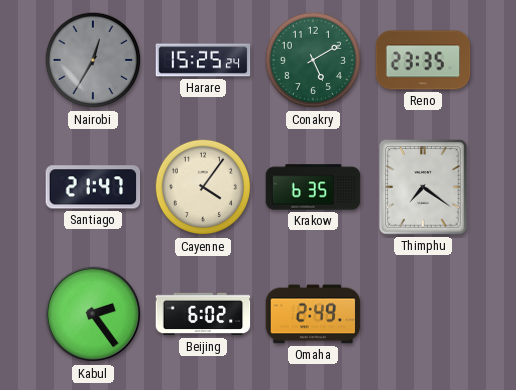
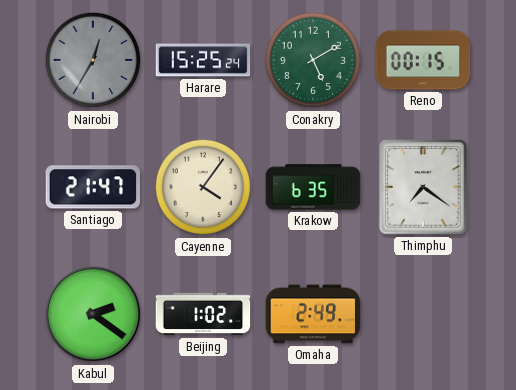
Reno: 23:35 -> 00:15 (423, 60)
Kabul: 2:24 -> 2:21 (93, 314)
Beijing: 6:02 -> 1:02 (203, 314)
